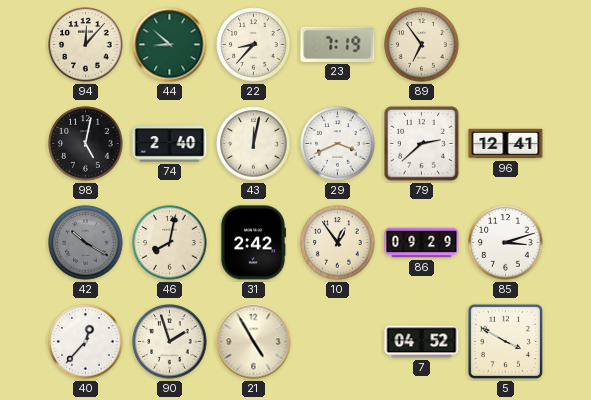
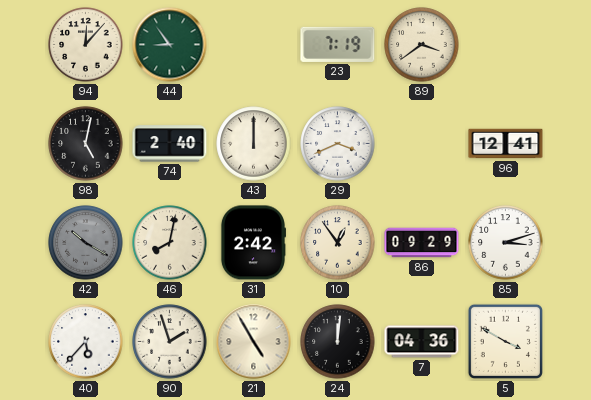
44: 8:52 -> 8:54 (170, 45)
22: 8:37 -> none (254, 45)
89: 6:54 -> 3:39 (422, 45)
43: 12:02 -> 12:00 (254, 144)
79: 2:38 -> none (422, 144)
40: 12:37 -> 5:37 (86, 342)
24: none -> 12:01 (338, 342)
7: 04:52 -> 04:36 (422, 342)
